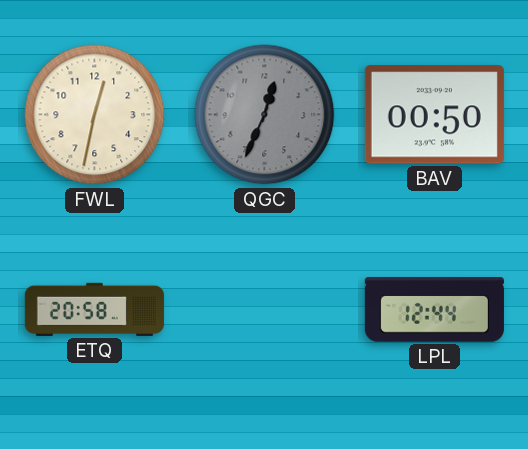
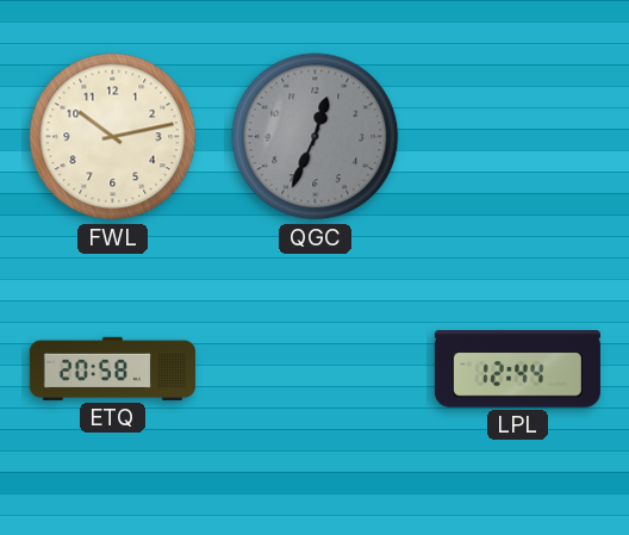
FWL: 12:32 -> 10:13 (113, 137)
BAV: 00:50 -> none (434, 115)
